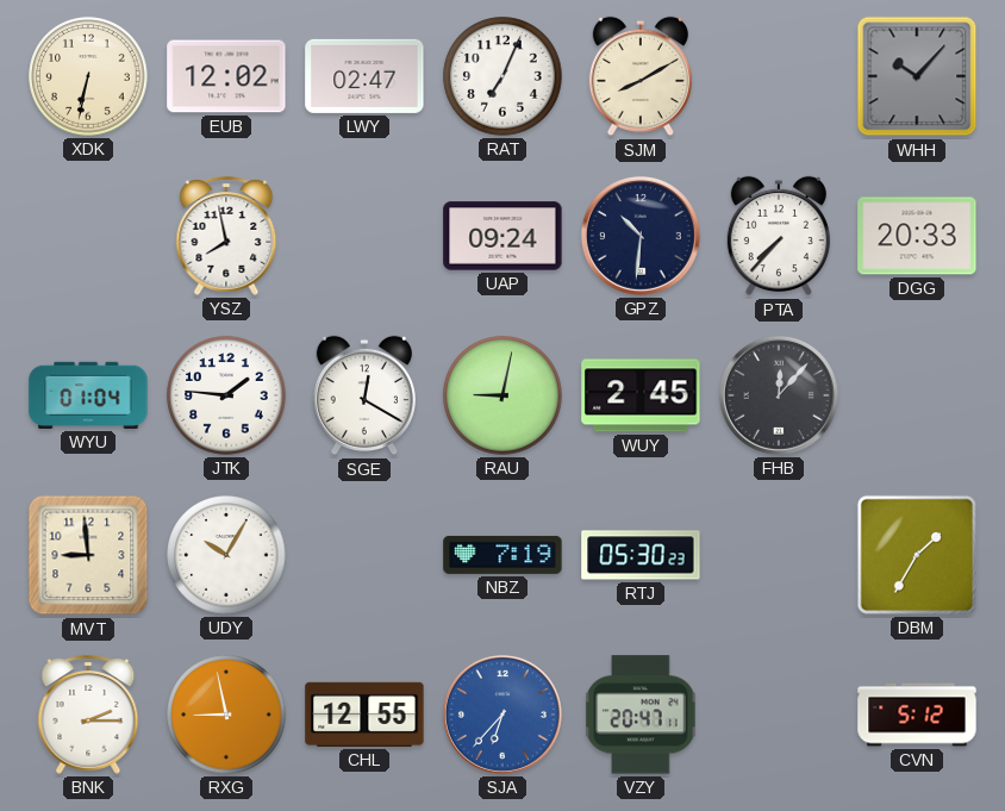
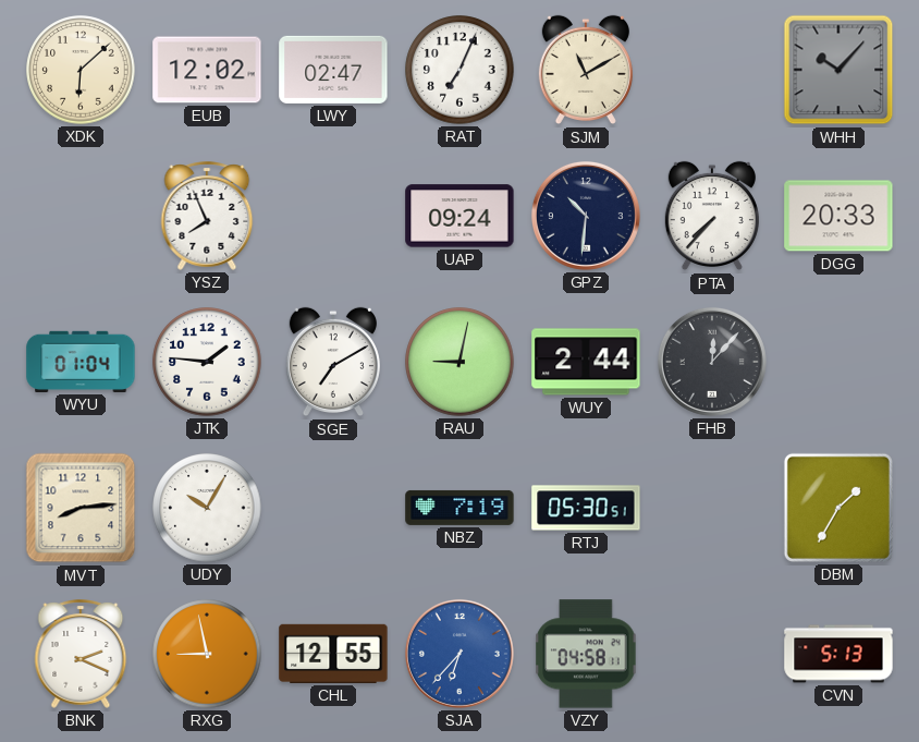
XDK: 6:32 -> 6:08 (81, 70)
SJM: 8:10 -> 11:10 (586, 70)
YSZ: 7:58 -> 7:56 (207, 216)
SGE: 12:20 -> 7:10 (333, 362)
WUY: 2:45 -> 2:44 (586, 362)
MVT: 8:59 -> 8:14 (81, 508)
RTJ: 05:30:23 -> 05:30:51 (586, 508)
BNK: 2:15 -> 2:19 (81, 654)
VZY: 20:47 -> 04:58 (586, 654)
CVN: 5:12 -> 5:13 (838, 654)
